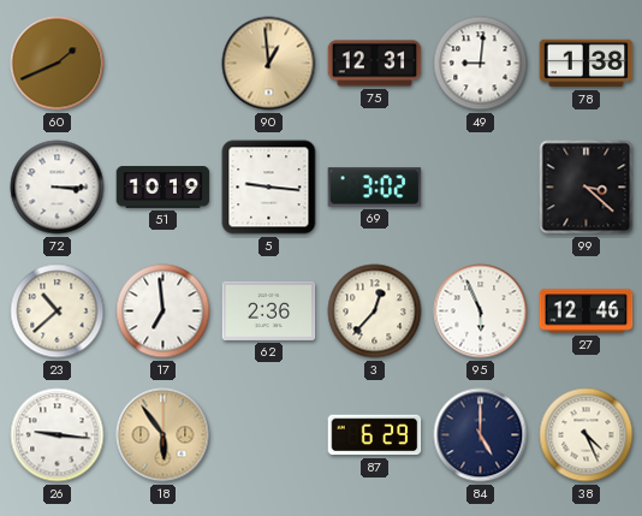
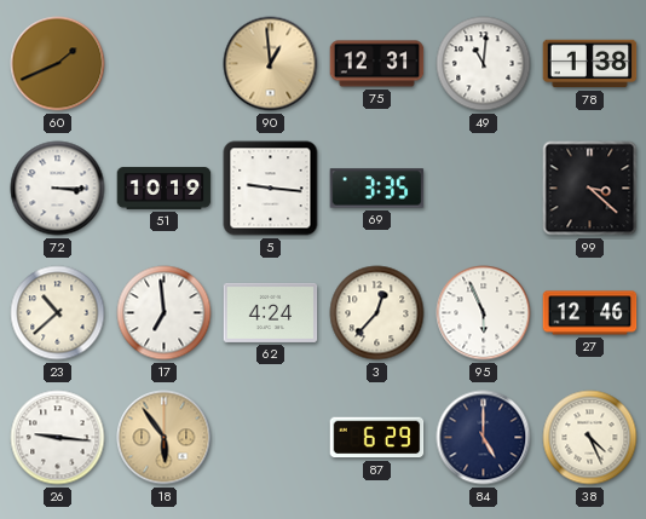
49: 9:01 -> 11:01 (484, 64)
69: 3:02 -> 3:35 (377, 189)
62: 2:36 -> 4:24 (271, 312)
